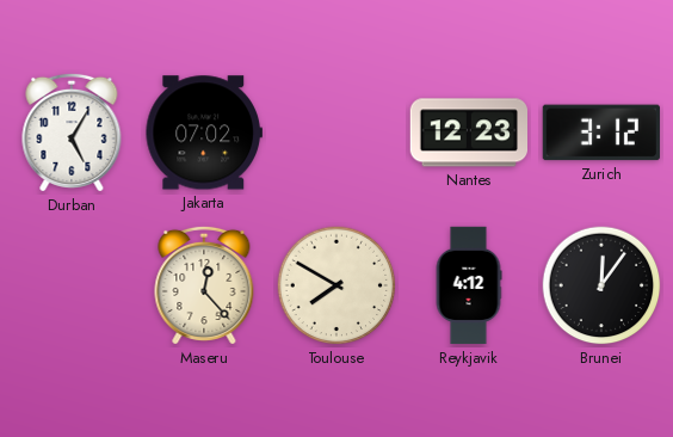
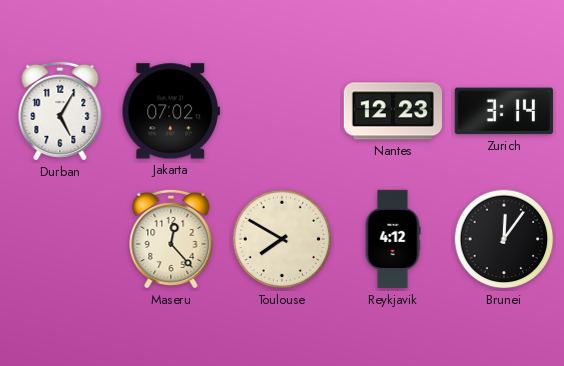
Zurich: 3:12 -> 3:14 (504, 111)
